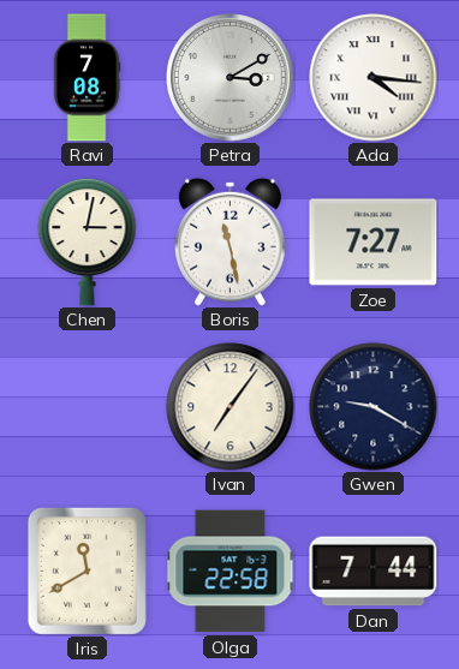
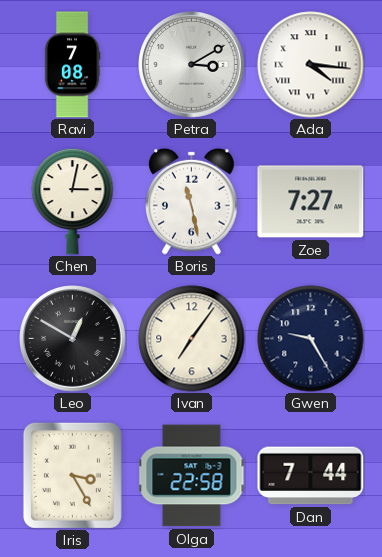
Leo: none -> 12:50 (73, 339)
Gwen: 9:20 -> 9:25 (311, 339)
Iris: 11:40 -> 3:25 (72, 475)
